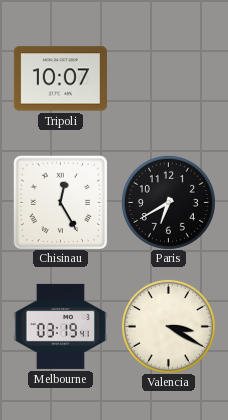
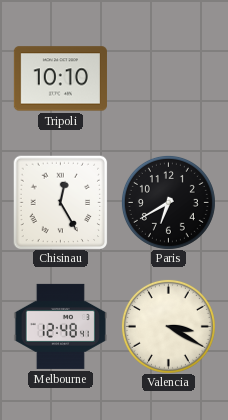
Tripoli: 10:07 -> 10:10 (60, 79)
Melbourne: 03:19 -> 12:48 (60, 326)
